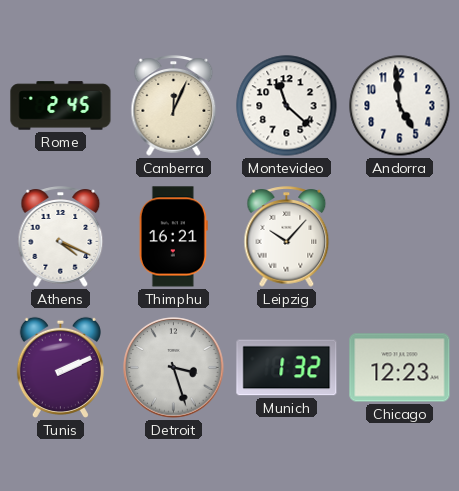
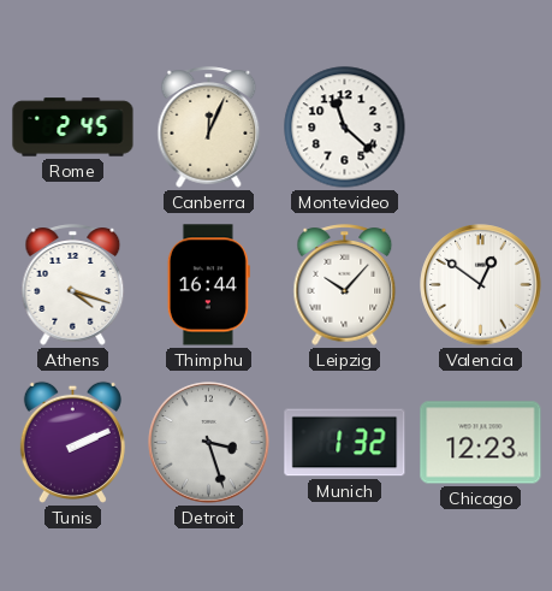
Andorra: 4:59 -> none (400, 106)
Athens: 4:19 -> 4:18 (73, 285)
Thimphu: 16:21 -> 16:44 (208, 285)
Valencia: none -> 12:51 (481, 285)
